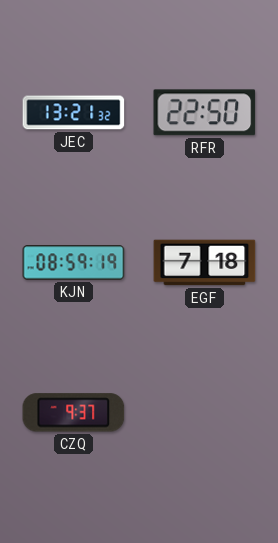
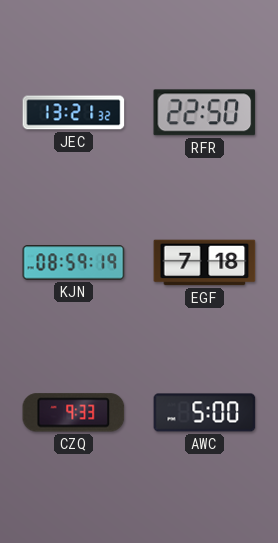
CZQ: 9:37 -> 9:33 (74, 413)
AWC: none -> 5:00 (205, 413)
